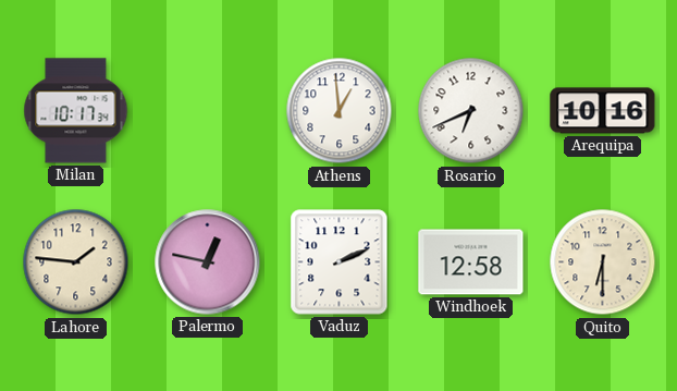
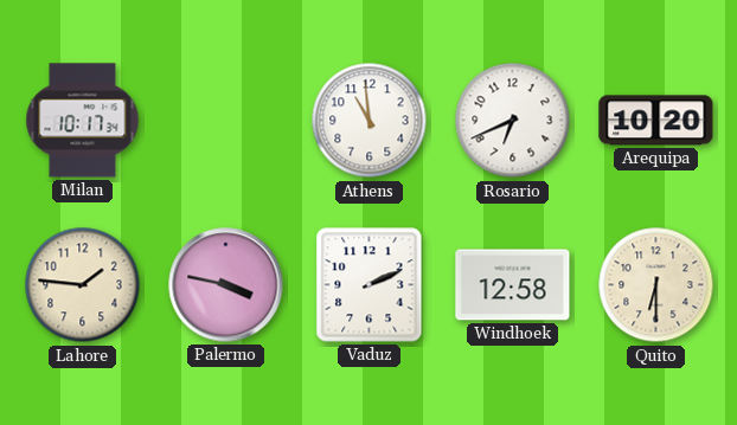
Athens: 12:59 -> 10:59 (370, 121)
Arequipa: 10:16 -> 10:20 (656, 121)
Palermo: 12:47 -> 3:47 (226, 285)
